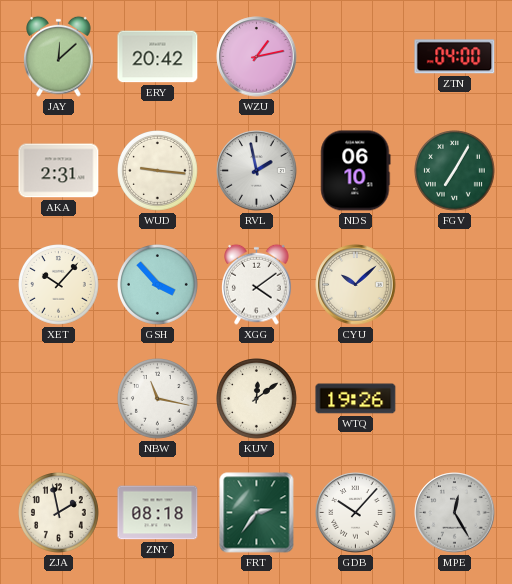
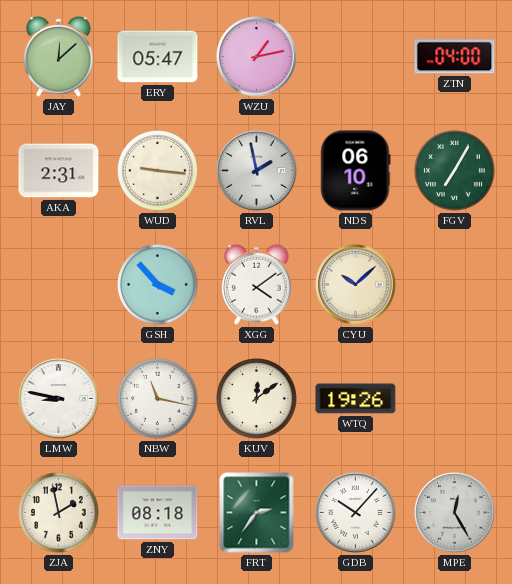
ERY: 20:42 -> 05:47 (158, 57)
XET: 10:07 -> none (59, 285)
LMW: none -> 8:47 (59, 399)
